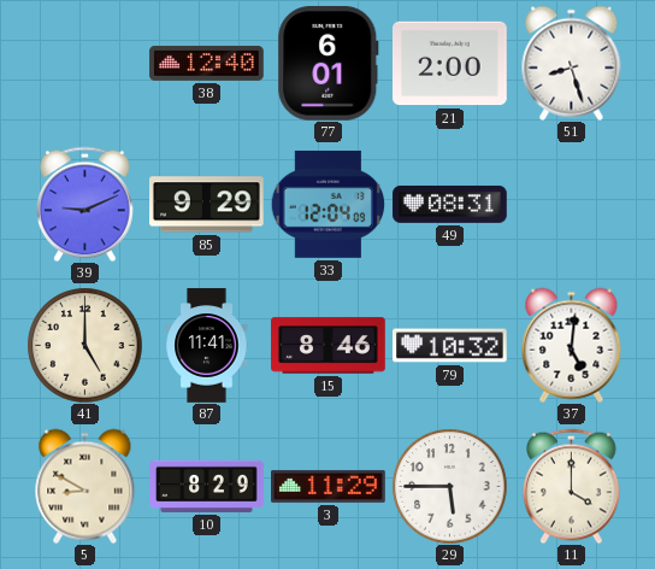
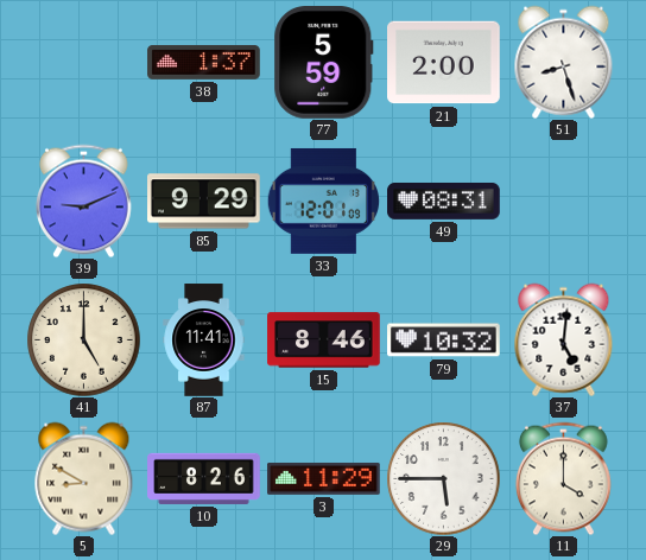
38: 12:40 -> 1:37 (204, 62)
77: 6:01 -> 5:59 (324, 63)
33: 12:04 -> 12:01 (323, 201)
10: 8:29 -> 8:26 (204, 478)
